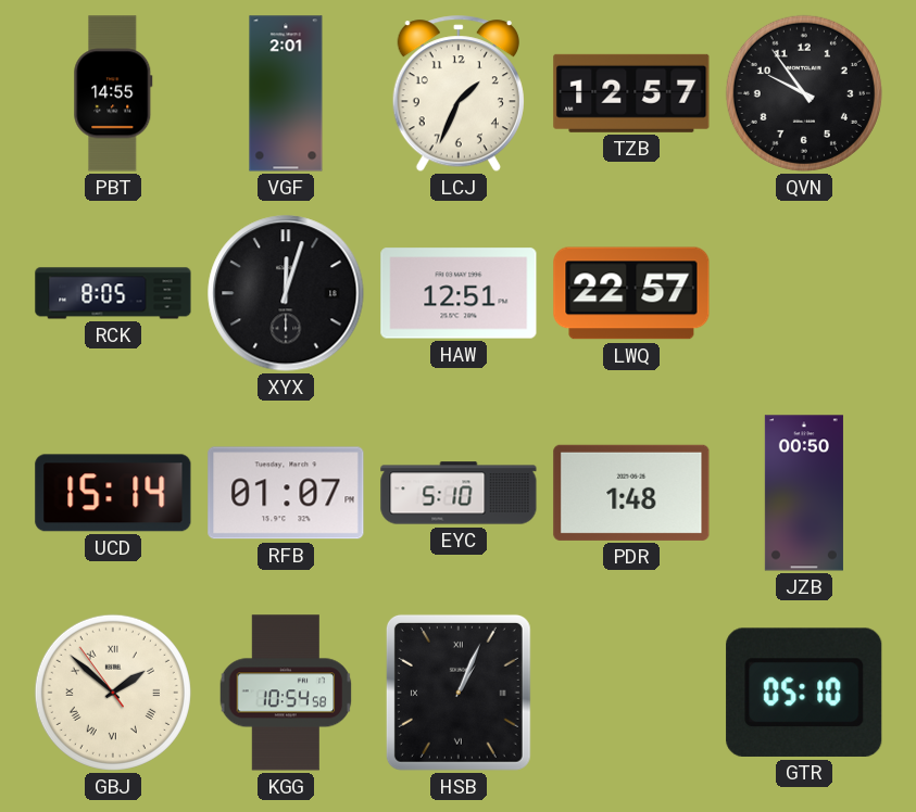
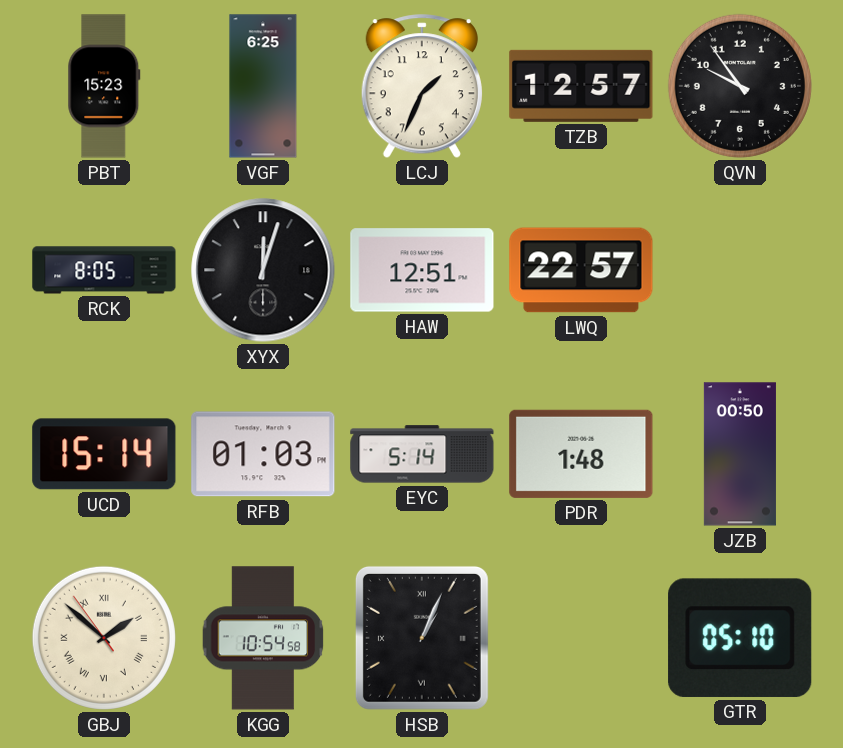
PBT: 14:55 -> 15:23 (104, 86)
VGF: 2:01 -> 6:25 (263, 86)
RFB: 01:07 -> 01:03 (263, 454)
EYC: 5:10 -> 5:14 (422, 454)
